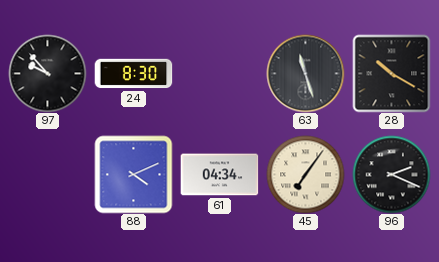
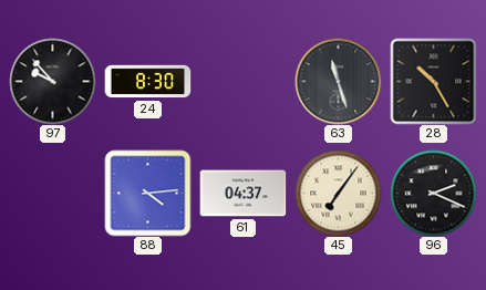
28: 10:20 -> 10:25 (433, 81)
88: 4:11 -> 4:14 (147, 193)
61: 04:34 -> 04:37 (242, 194)
